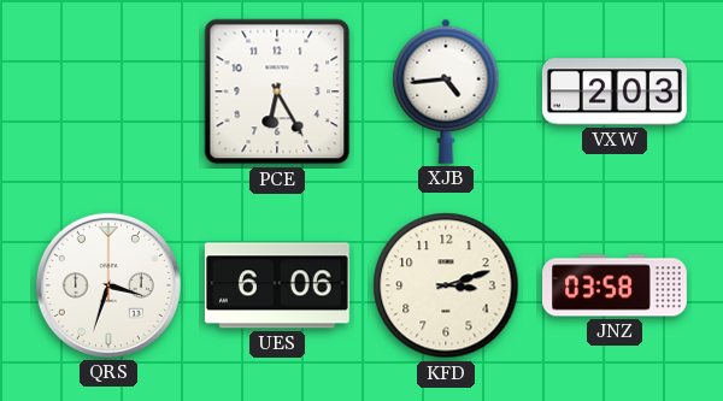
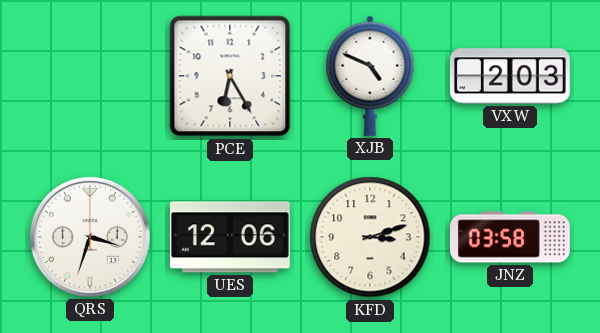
XJB: 4:44 -> 4:49 (370, 76)
UES: 6:06 -> 12:06 (230, 237)
